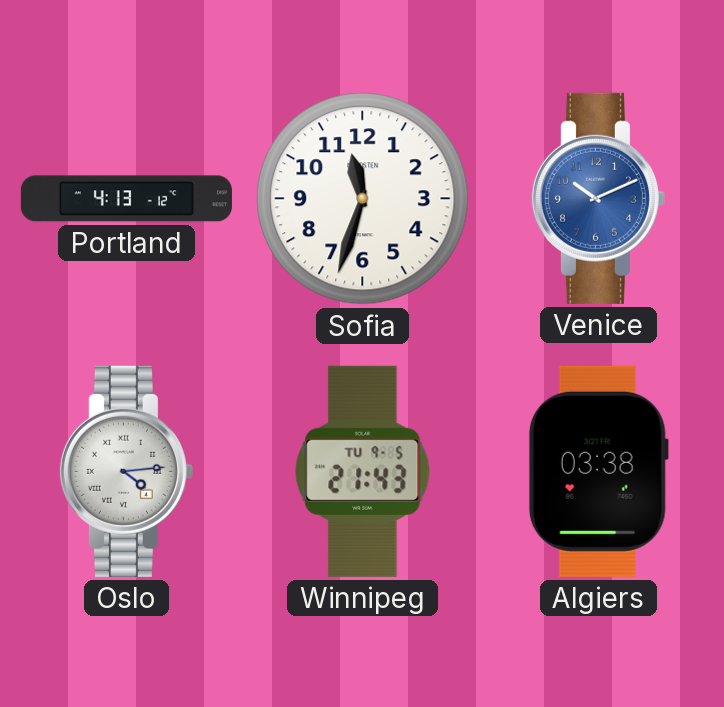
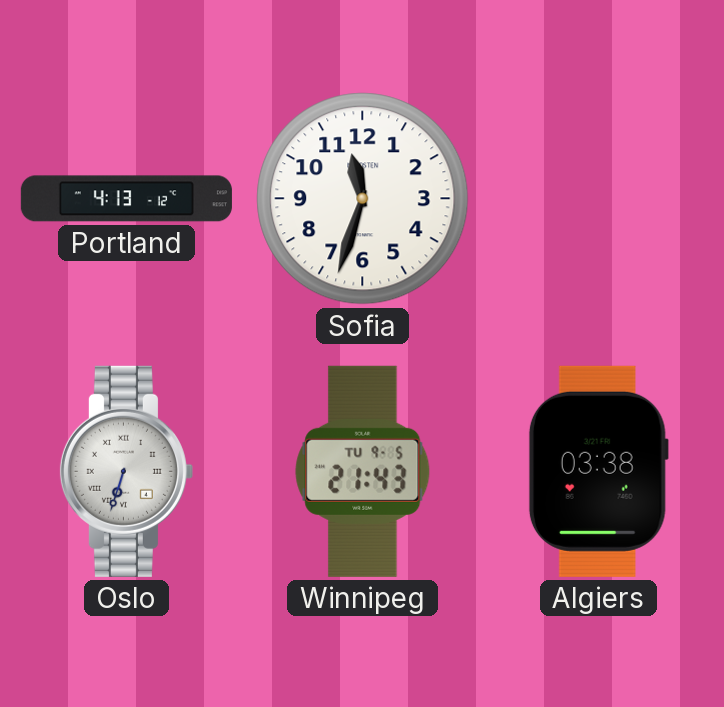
Venice: 10:11 -> none (598, 198)
Oslo: 4:14 -> 6:33 (126, 471)
